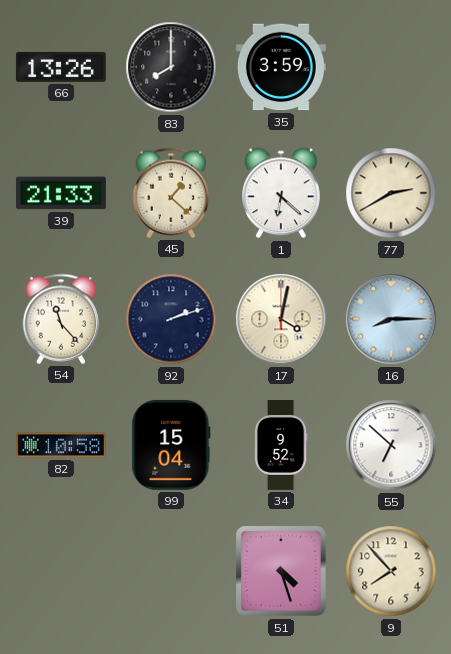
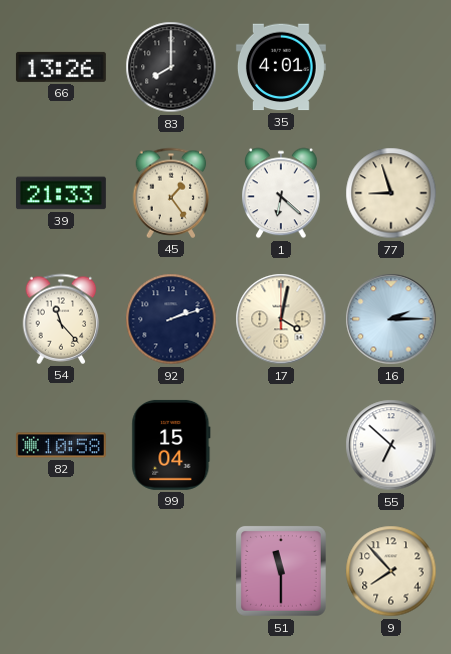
35: 3:59 -> 4:01 (281, 67)
45: 1:22 -> 1:24 (171, 193)
77: 2:40 -> 8:57 (391, 193)
16: 8:15 -> 2:15 (391, 319)
34: 9:52 -> none (281, 445)
51: 4:27 -> 11:30 (281, 571)
